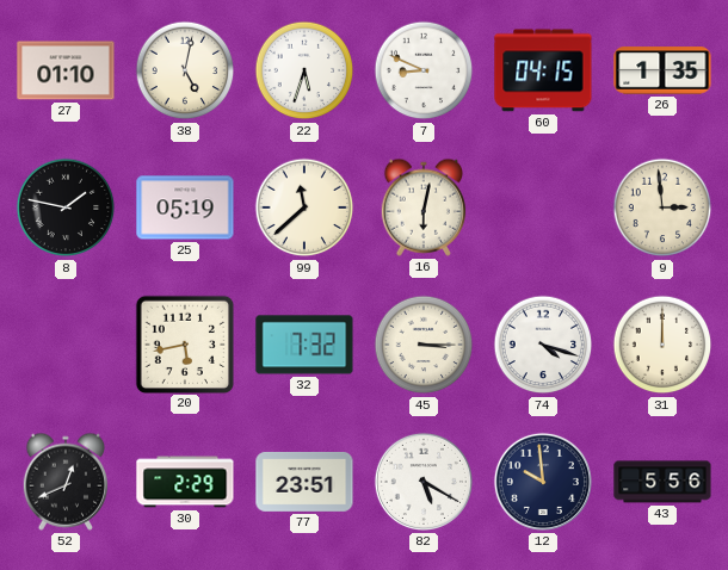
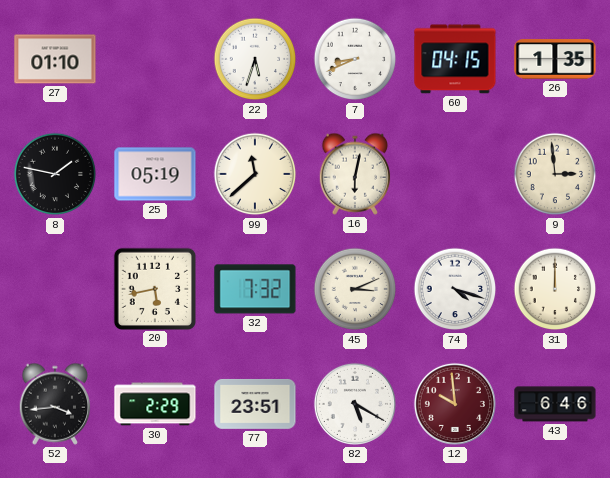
38: 5:02 -> none (185, 70)
7: 8:49 -> 8:41 (355, 59)
45: 3:15 -> 3:11 (355, 289)
52: 12:41 -> 3:44 (55, 404)
12 dial: navy -> burgundy (455, 404)
43: 5:56 -> 6:46 (555, 404)
